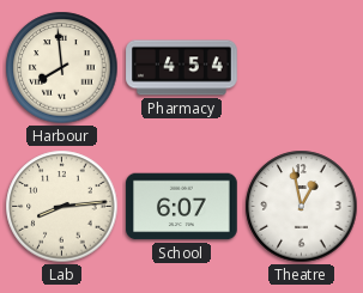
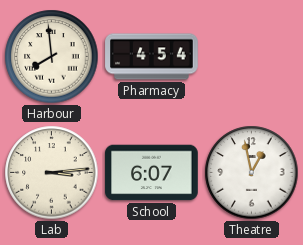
Lab: 8:14 -> 3:14 (52, 173)
